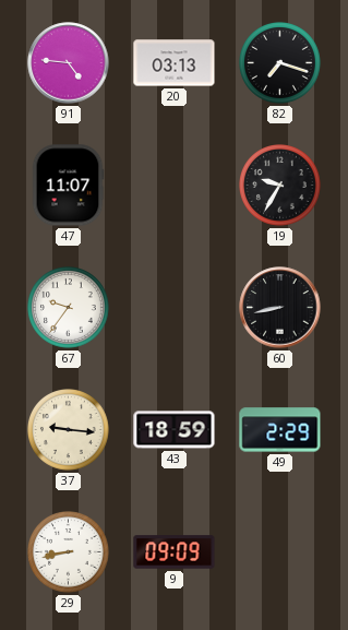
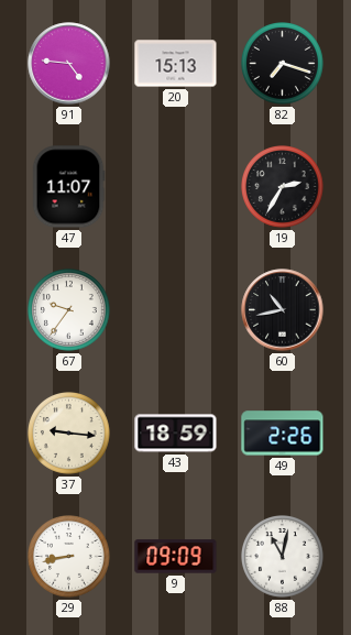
20: 03:13 -> 15:13 (176, 64)
19: 9:35 -> 2:35 (283, 187)
60: 8:43 -> 10:43 (283, 310)
49: 2:29 -> 2:26 (283, 434)
88: none -> 11:02 (283, 557)
